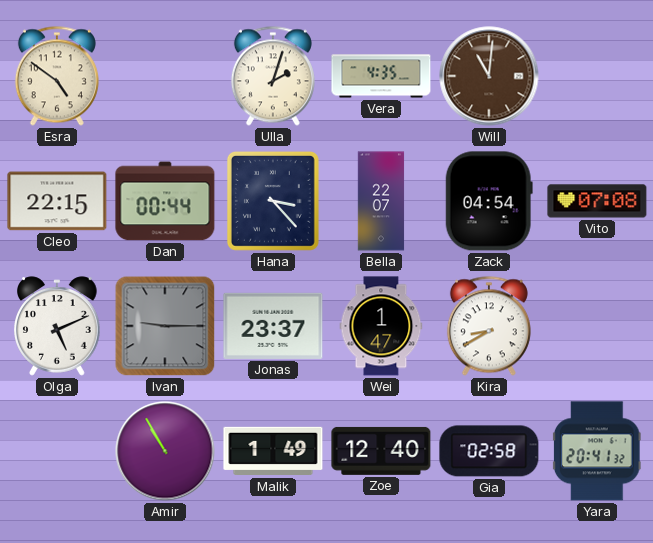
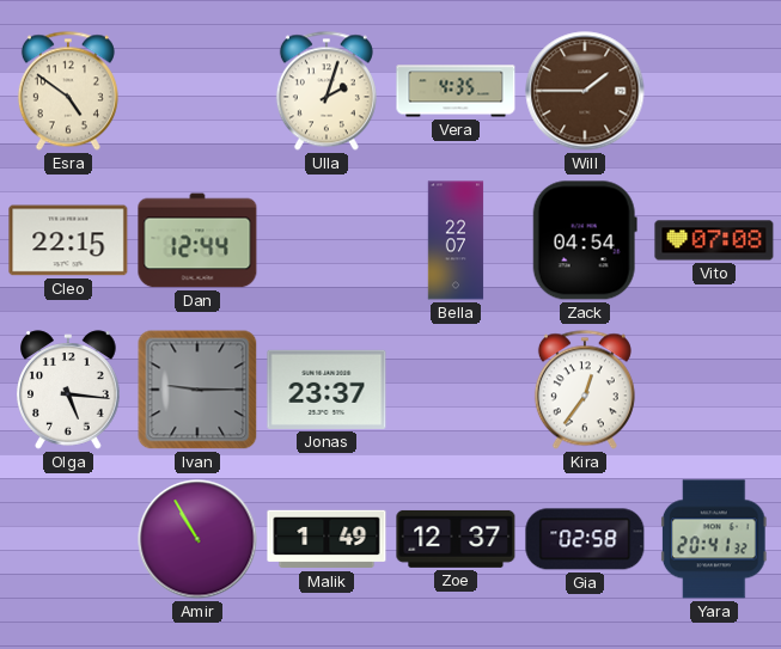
Will: 11:01 -> 1:45 (585, 91)
Dan: 00:44 -> 12:44 (197, 240)
Hana: 3:23 -> none (273, 201)
Olga: 5:11 -> 5:16 (69, 390)
Wei: 1:47 -> none (381, 326)
Kira: 8:40 -> 12:36 (585, 390)
Zoe: 12:40 -> 12:37 (456, 539)
